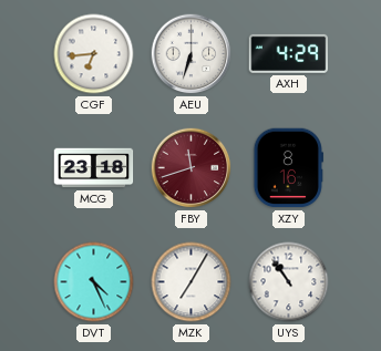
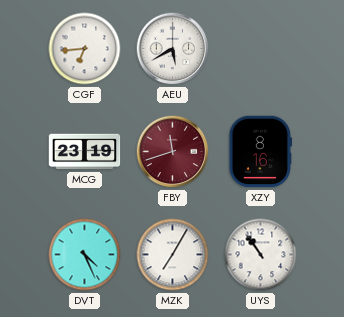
AEU: 6:33 -> 5:40 (173, 49)
AXH: 4:29 -> none (289, 53)
MCG: 23:18 -> 23:19 (85, 152)
